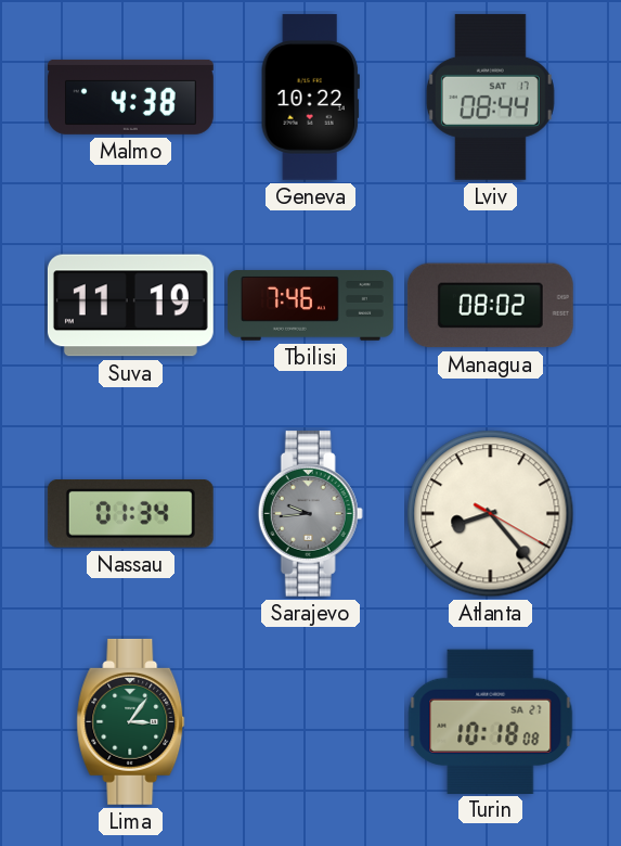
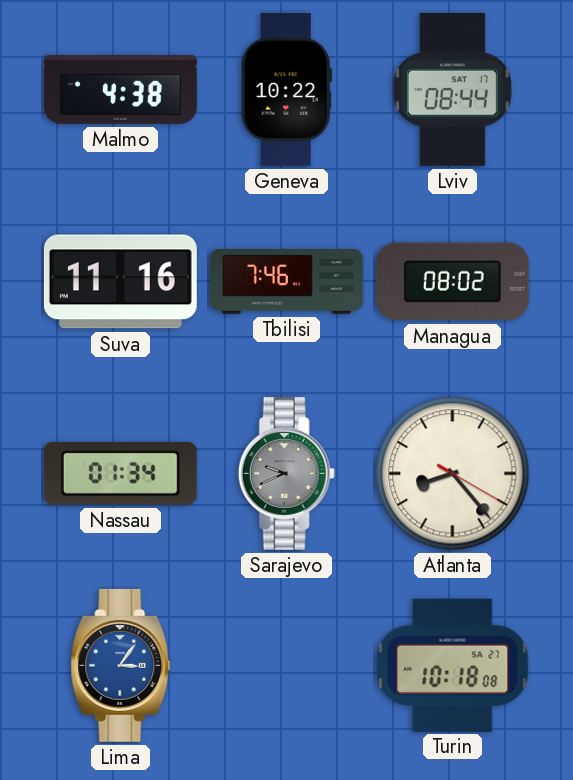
Suva: 11:19 -> 11:16 (120, 282)
Sarajevo: 9:44 -> 9:41 (286, 473)
Lima dial: green -> blue (121, 665)
